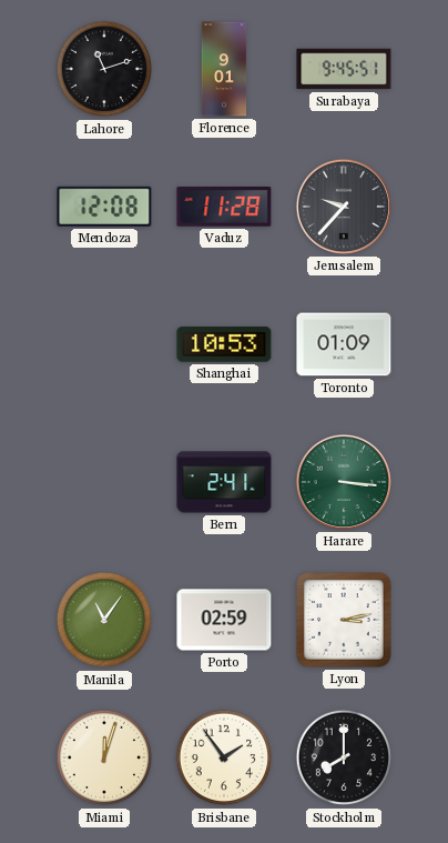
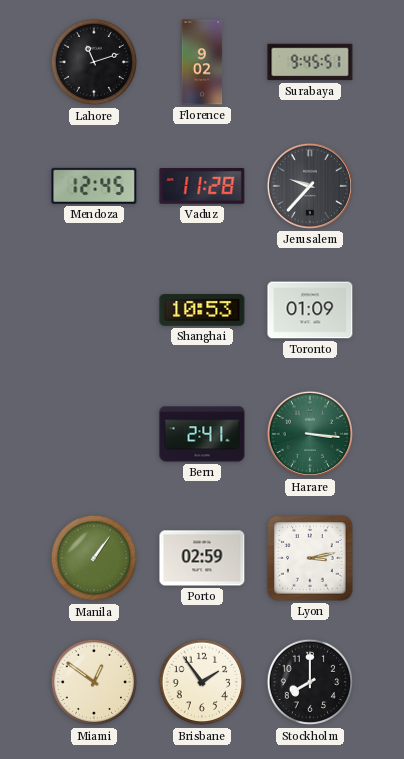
Florence: 9:01 -> 9:02 (202, 62)
Mendoza: 12:08 -> 12:45 (94, 186)
Manila: 11:06 -> 1:06 (94, 558)
Miami: 12:03 -> 12:51 (94, 682)
